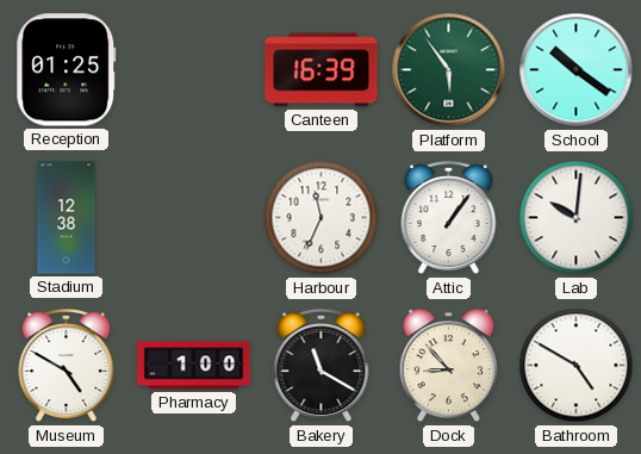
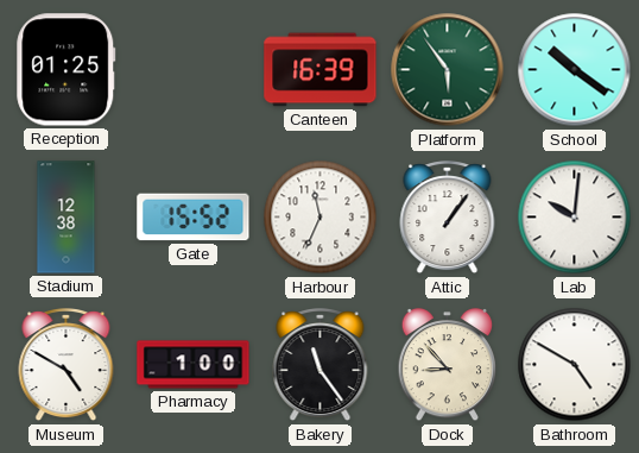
Gate: none -> 15:52 (194, 218)
Bakery: 11:20 -> 11:24 (321, 366)
